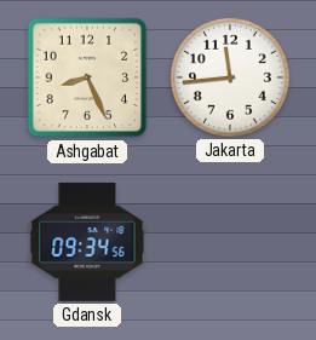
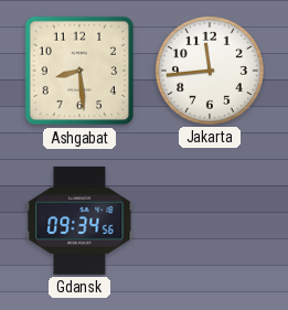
Ashgabat: 8:26 -> 8:29 (79, 71)
